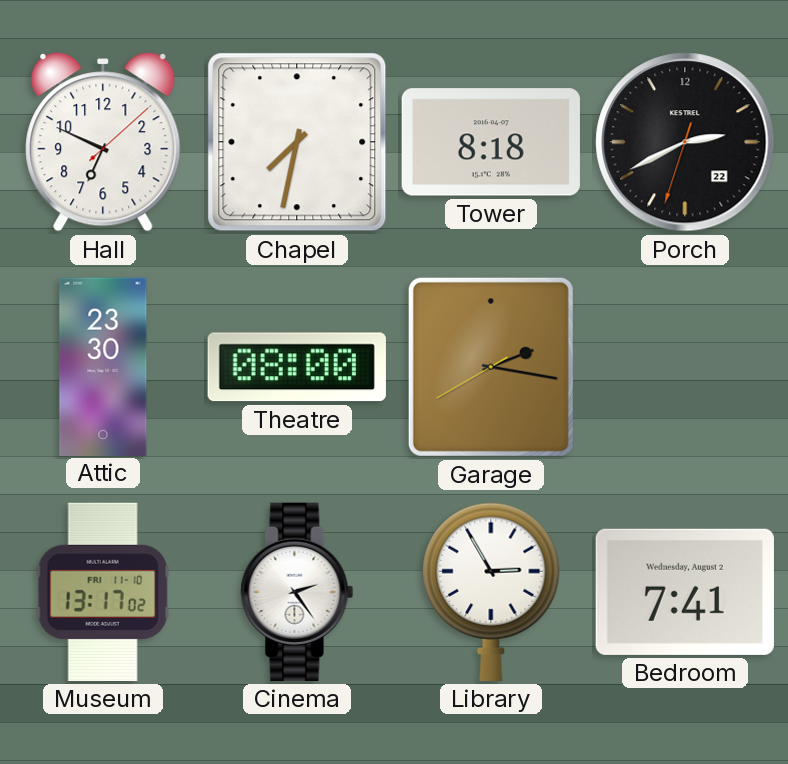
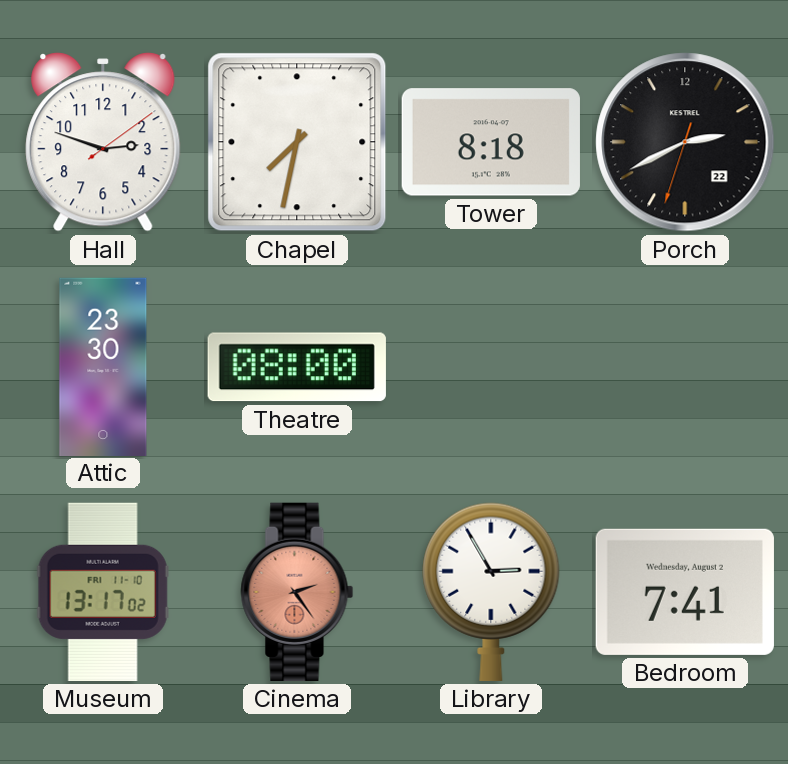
Hall: 6:49 -> 2:48 (103, 142)
Garage: 2:16 -> none (491, 367)
Cinema dial: white -> salmon (297, 592)
